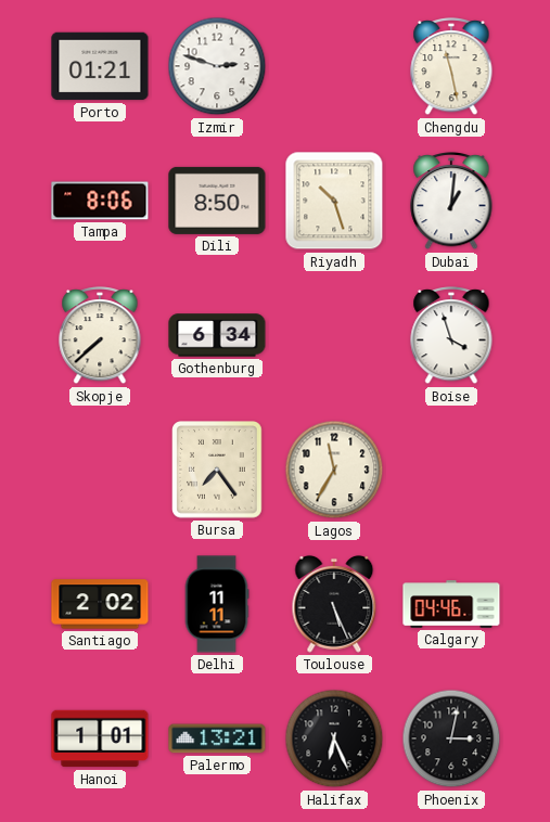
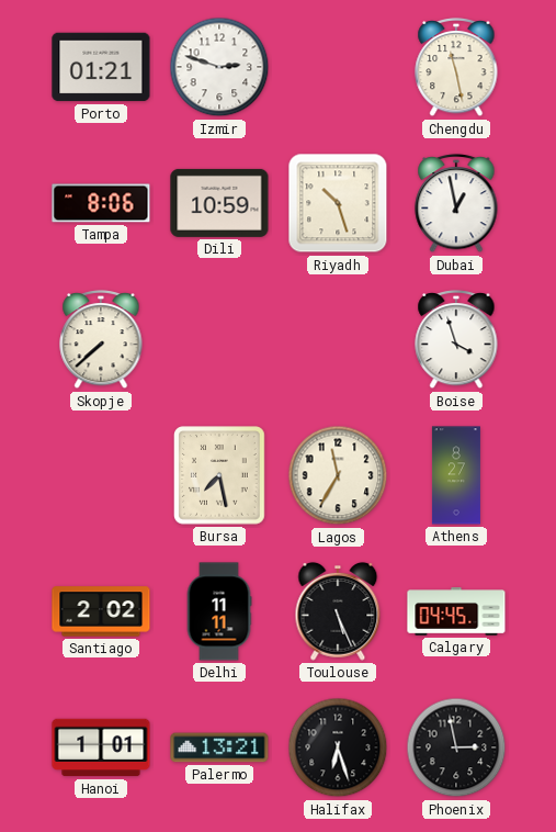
Dili: 8:50 -> 10:59 (219, 203)
Dubai: 1:01 -> 12:58 (456, 203)
Gothenburg: 6:34 -> none (217, 335)
Bursa: 7:24 -> 7:28 (219, 475)
Athens: none -> 8:27 (456, 475)
Calgary: 04:46 -> 04:45 (456, 611)
Halifax: 6:26 -> 6:27 (338, 747)
Phoenix: 3:02 -> 2:58 (456, 747)
